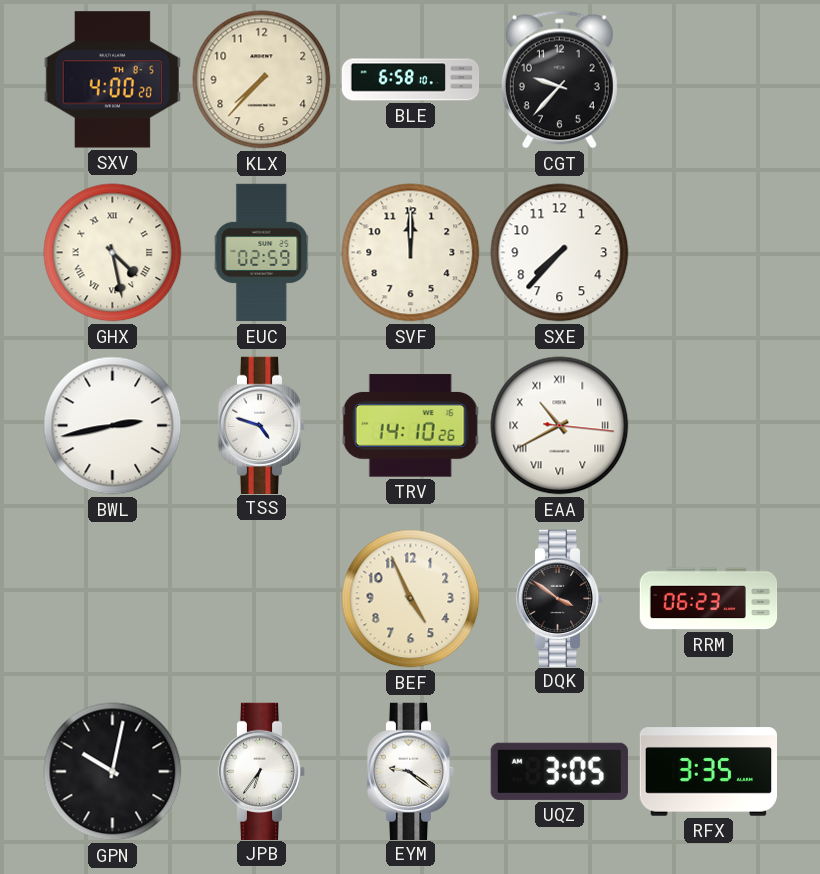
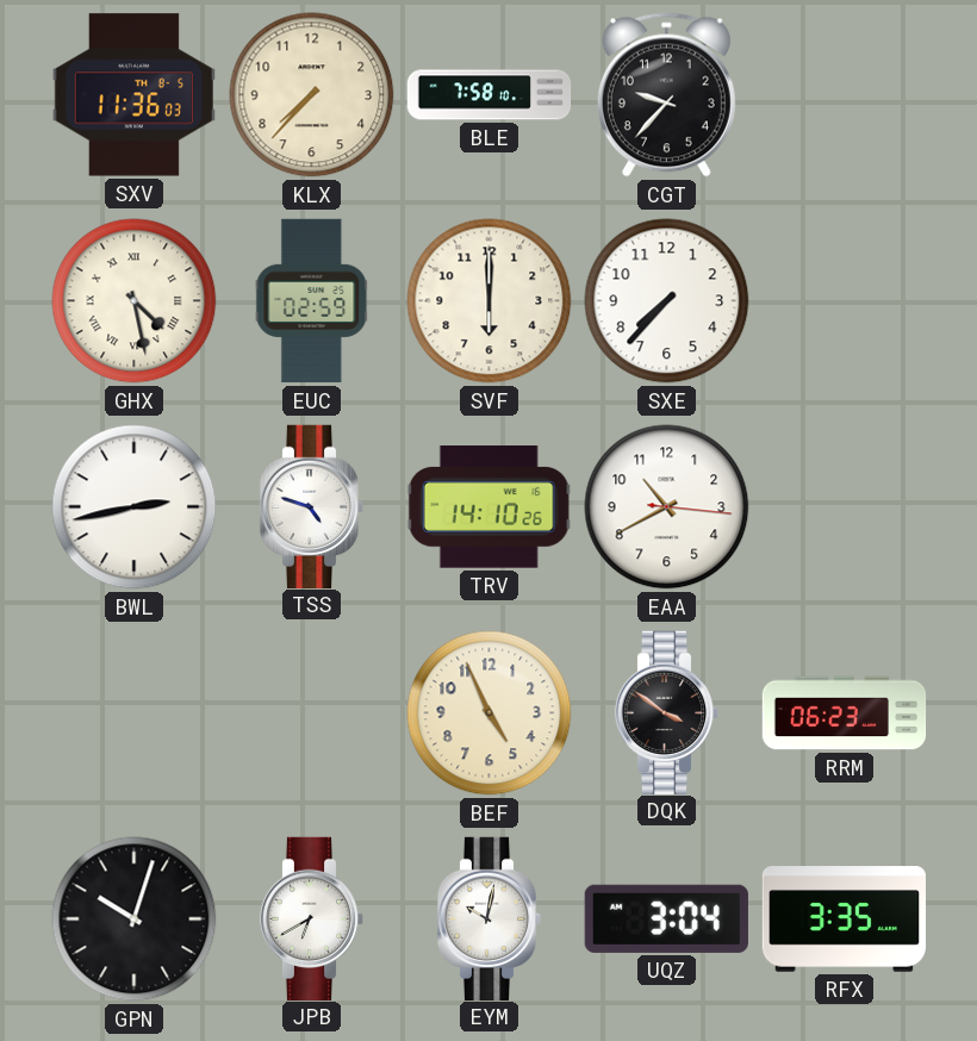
SXV: 4:00 -> 11:36 (133, 95)
BLE: 6:58 -> 7:58 (490, 95)
SVF: 12:00 -> 6:00 (490, 301)
EAA numerals: Roman -> Arabic (667, 507)
GPN: 10:02 -> 10:03 (135, 920)
JPB: 6:36 -> 6:40 (312, 918)
EYM: 9:21 -> 10:02 (490, 918)
UQZ: 3:05 -> 3:04 (666, 918)
